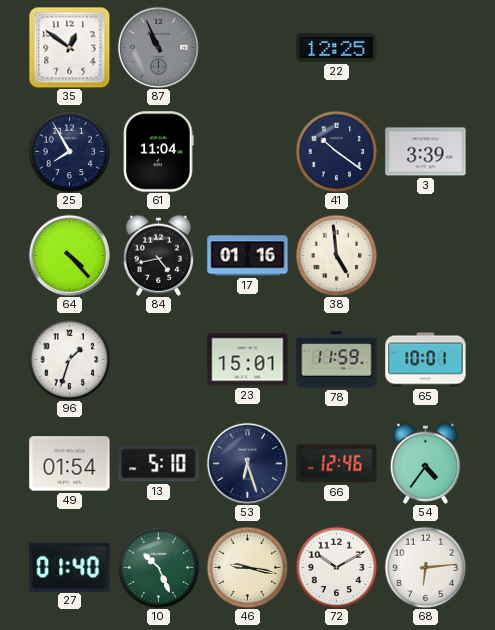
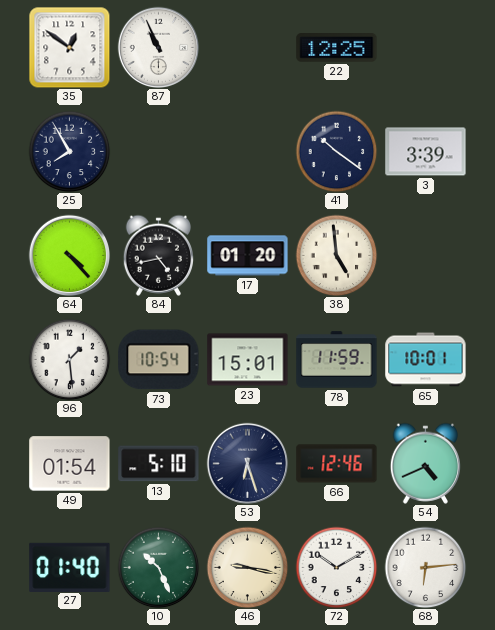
87 dial: grey -> white (158, 47)
61: 11:04 -> none (158, 152)
17: 01:16 -> 01:20 (248, 256)
96: 1:33 -> 1:29 (69, 359)
73: none -> 10:54 (159, 360)
54: 4:36 -> 4:41 (425, 463)
